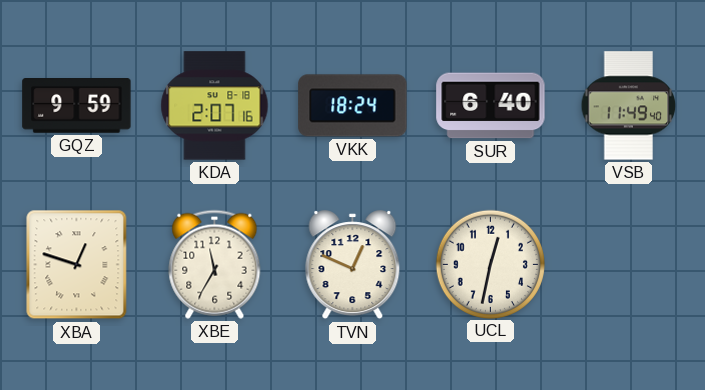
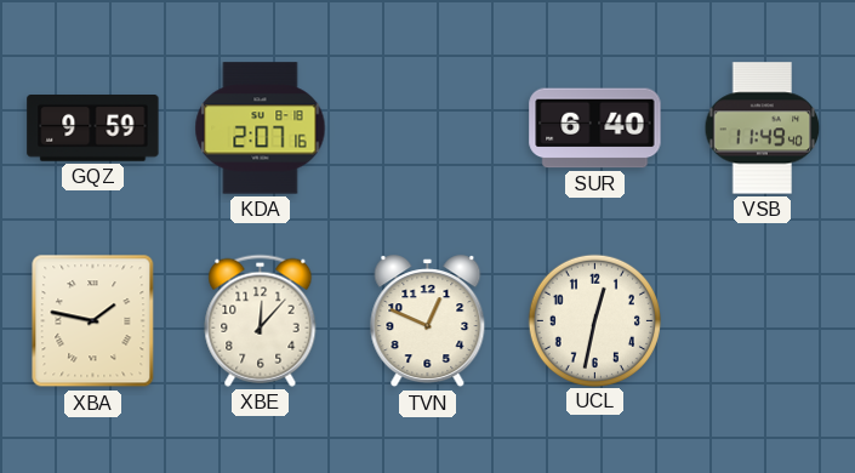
VKK: 18:24 -> none (353, 106)
XBA: 12:48 -> 1:47 (93, 321)
XBE: 11:35 -> 12:07 (261, 320)
